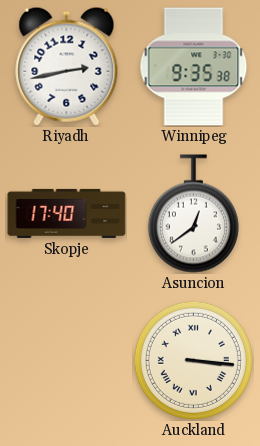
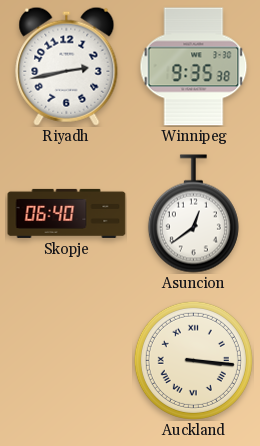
Skopje: 17:40 -> 06:40 (67, 213)
